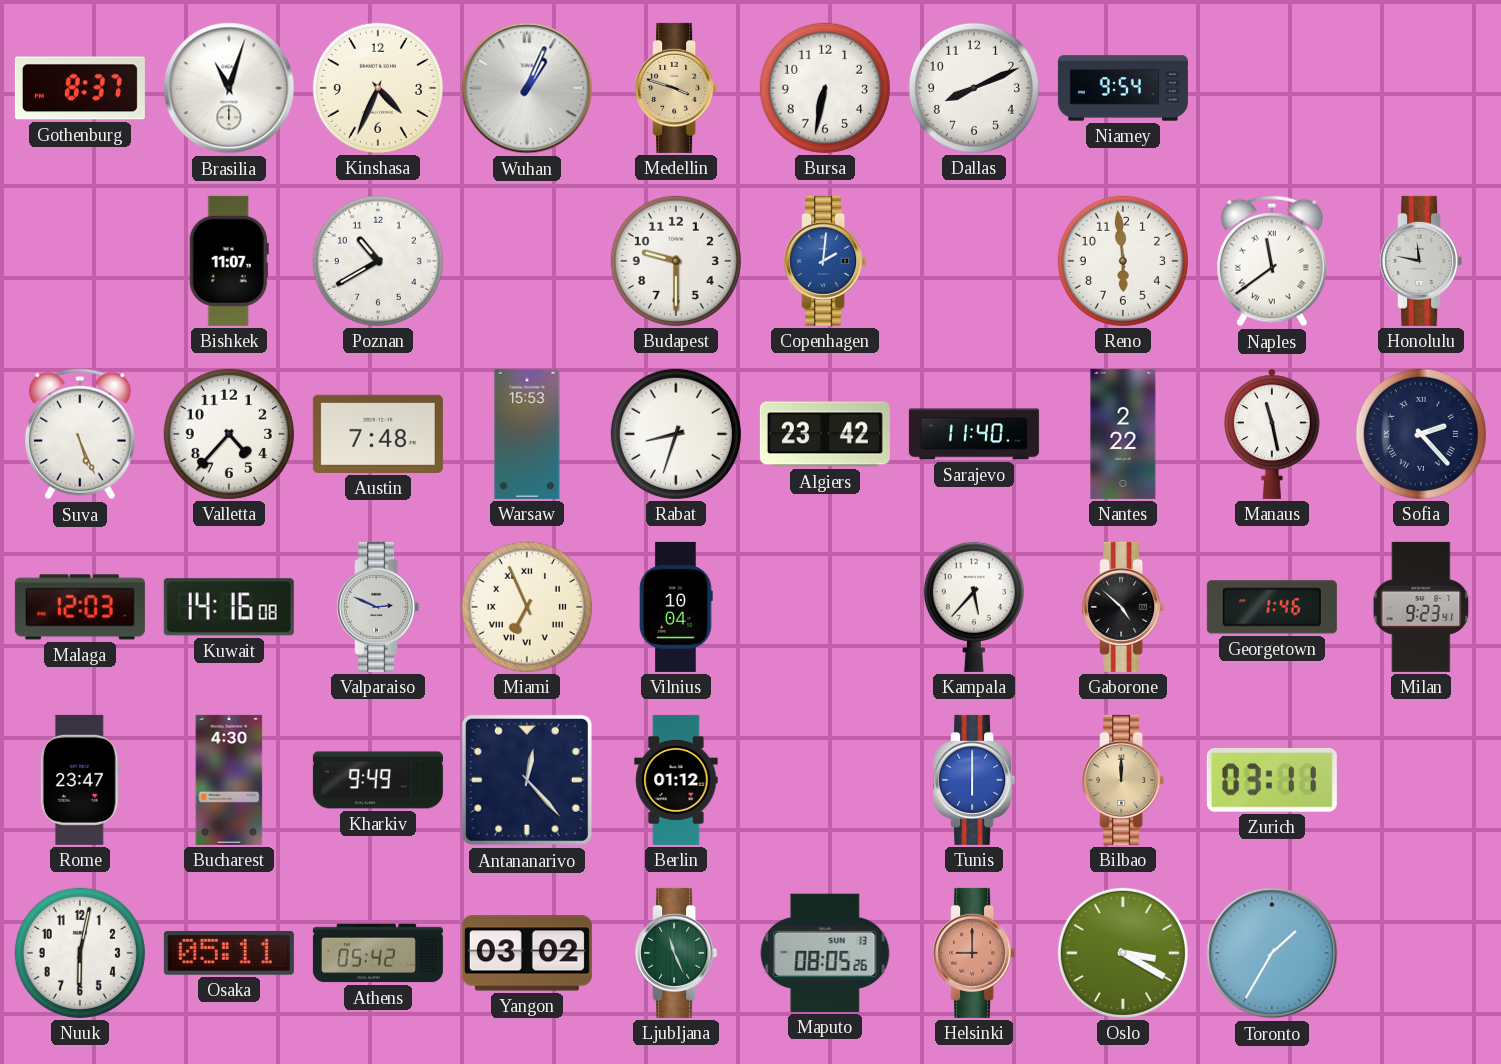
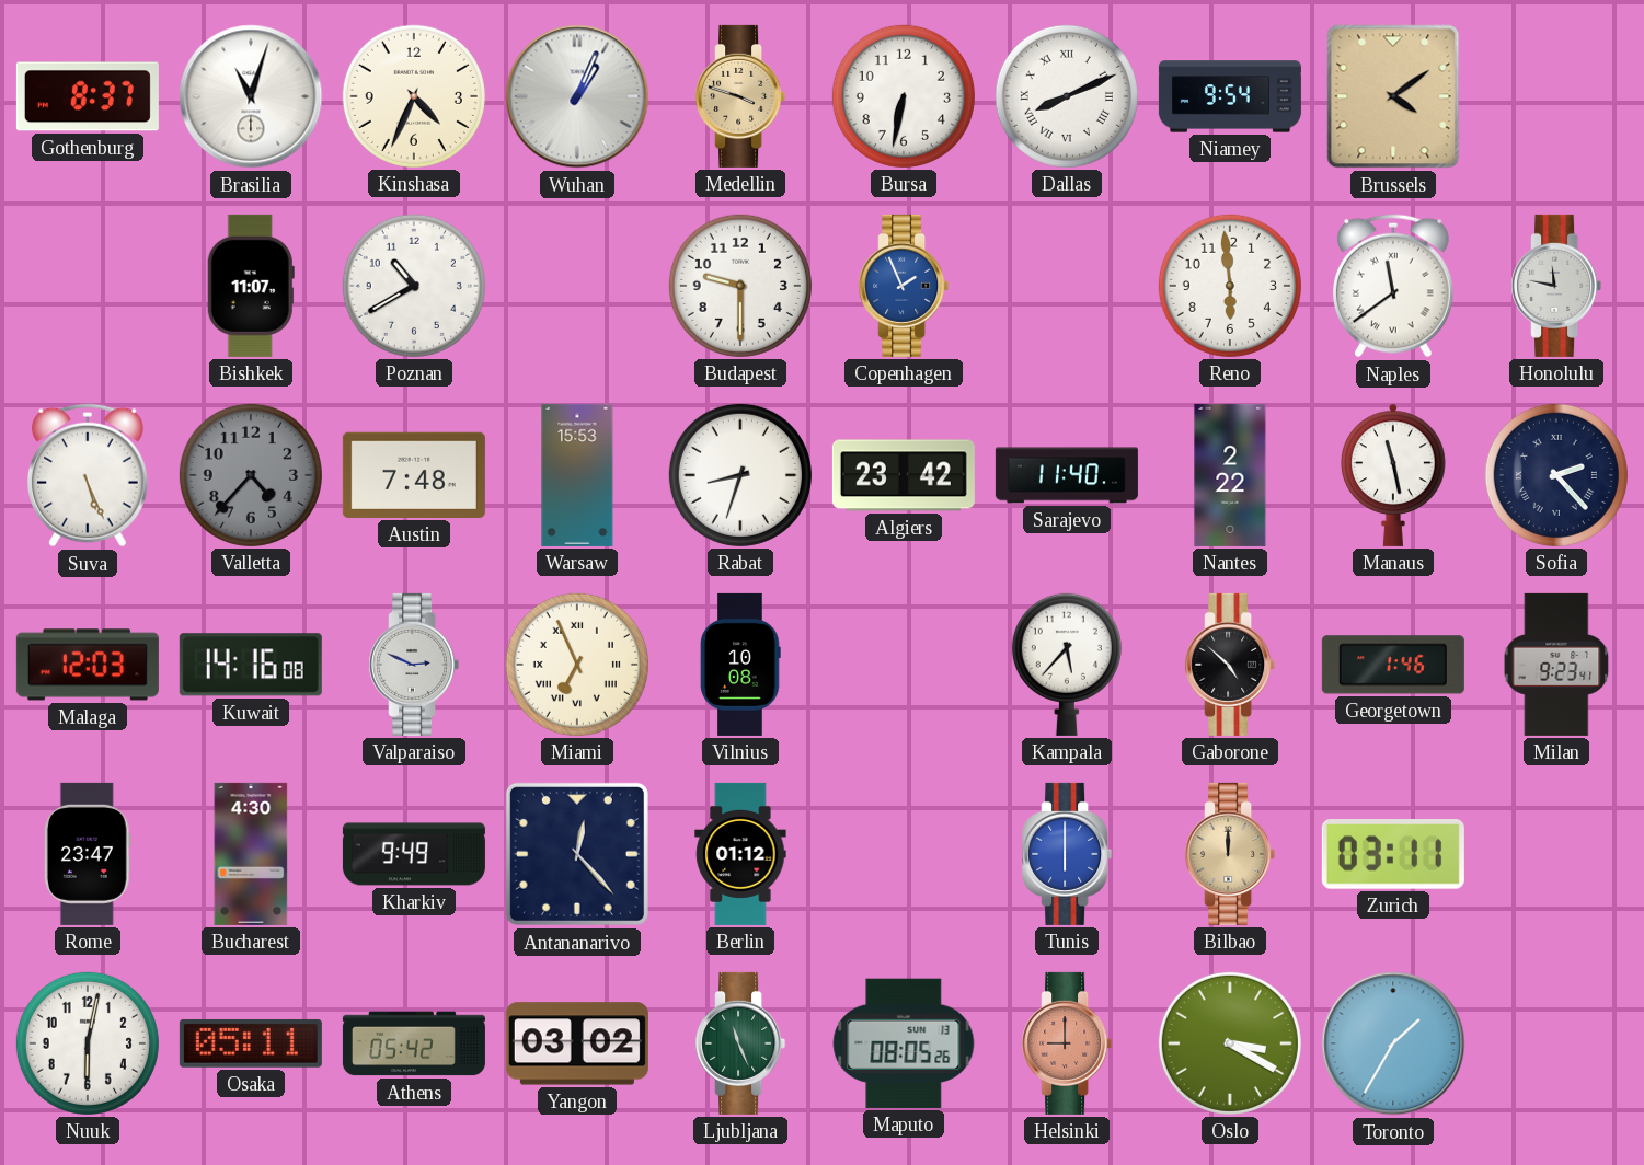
Dallas numerals: Arabic -> Roman (1067, 96)
Brussels: none -> 4:09 (1393, 96)
Copenhagen: 2:01 -> 1:56 (904, 286)
Valletta dial: white -> grey (251, 475)
Vilnius: 10:04 -> 10:08 (740, 665)
